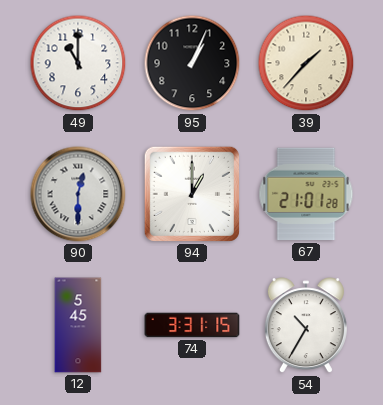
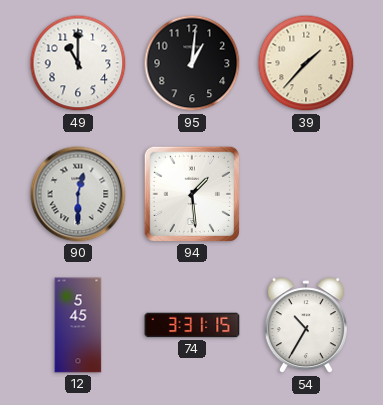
95: 1:04 -> 1:01 (192, 63)
94: 1:00 -> 1:29 (192, 194)
67: 21:01 -> none (306, 194)
